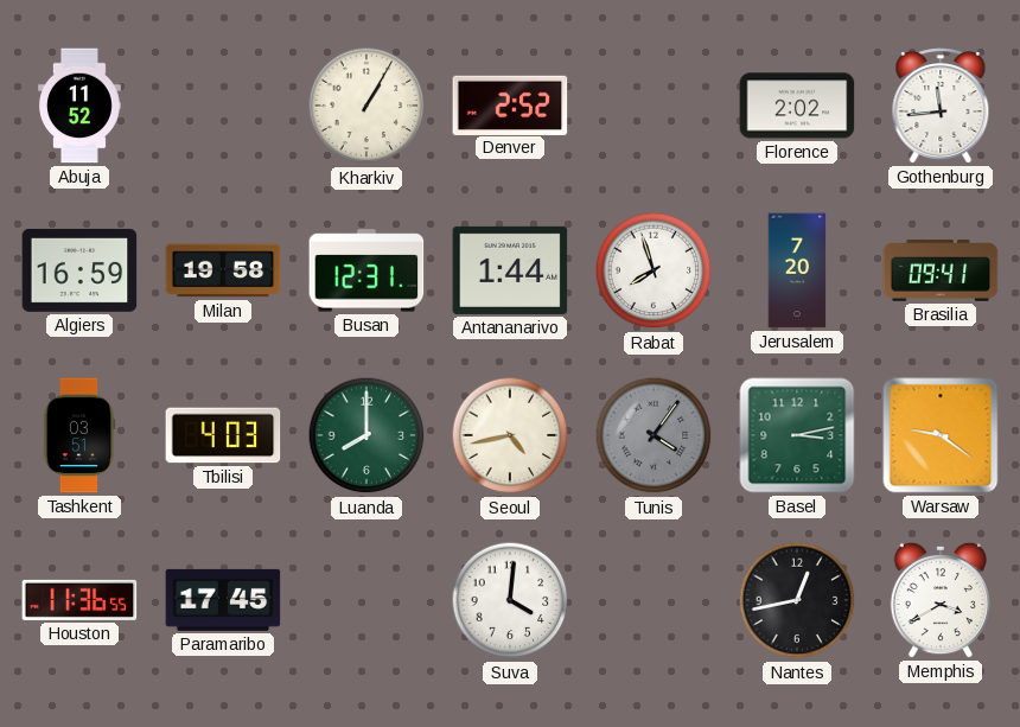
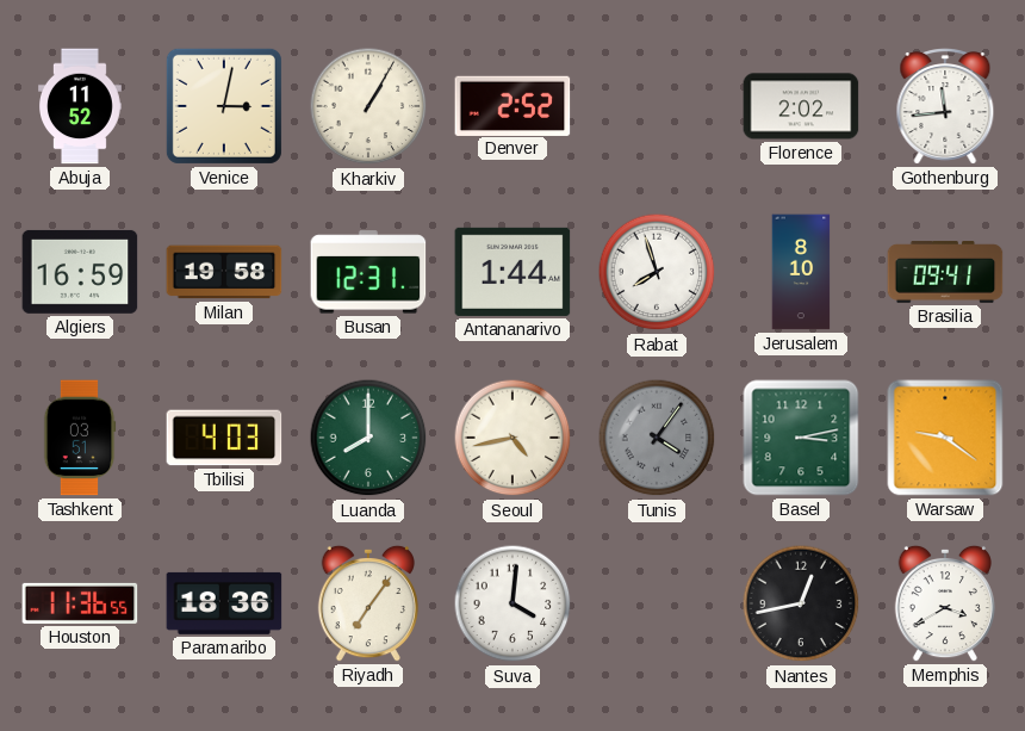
Venice: none -> 3:02 (224, 106)
Jerusalem: 7:20 -> 8:10 (801, 272)
Paramaribo: 17:45 -> 18:36 (224, 603)
Riyadh: none -> 7:06 (367, 603)
